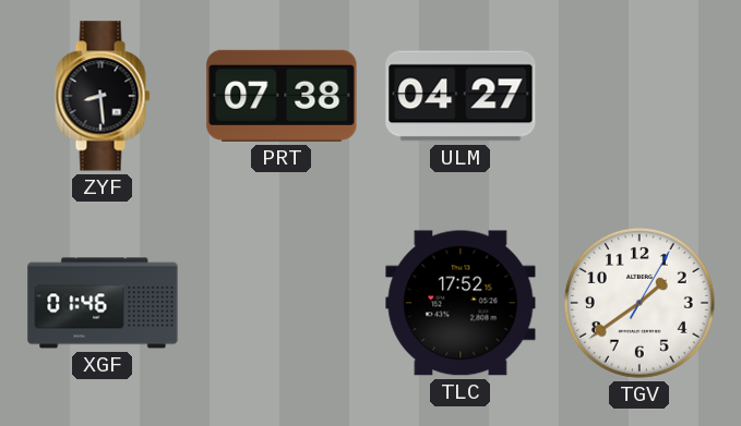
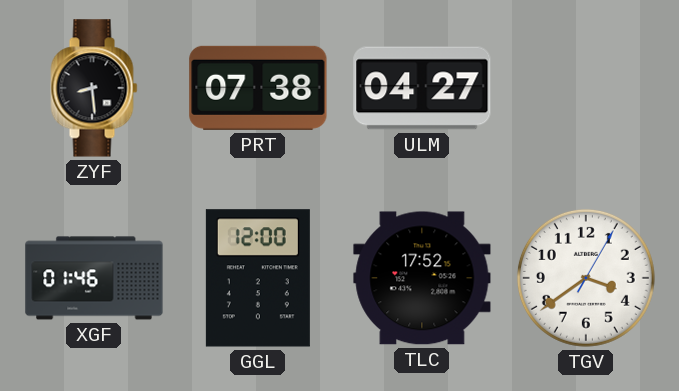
GGL: none -> 12:00 (258, 278)
TGV: 1:39 -> 3:39 (586, 278)
